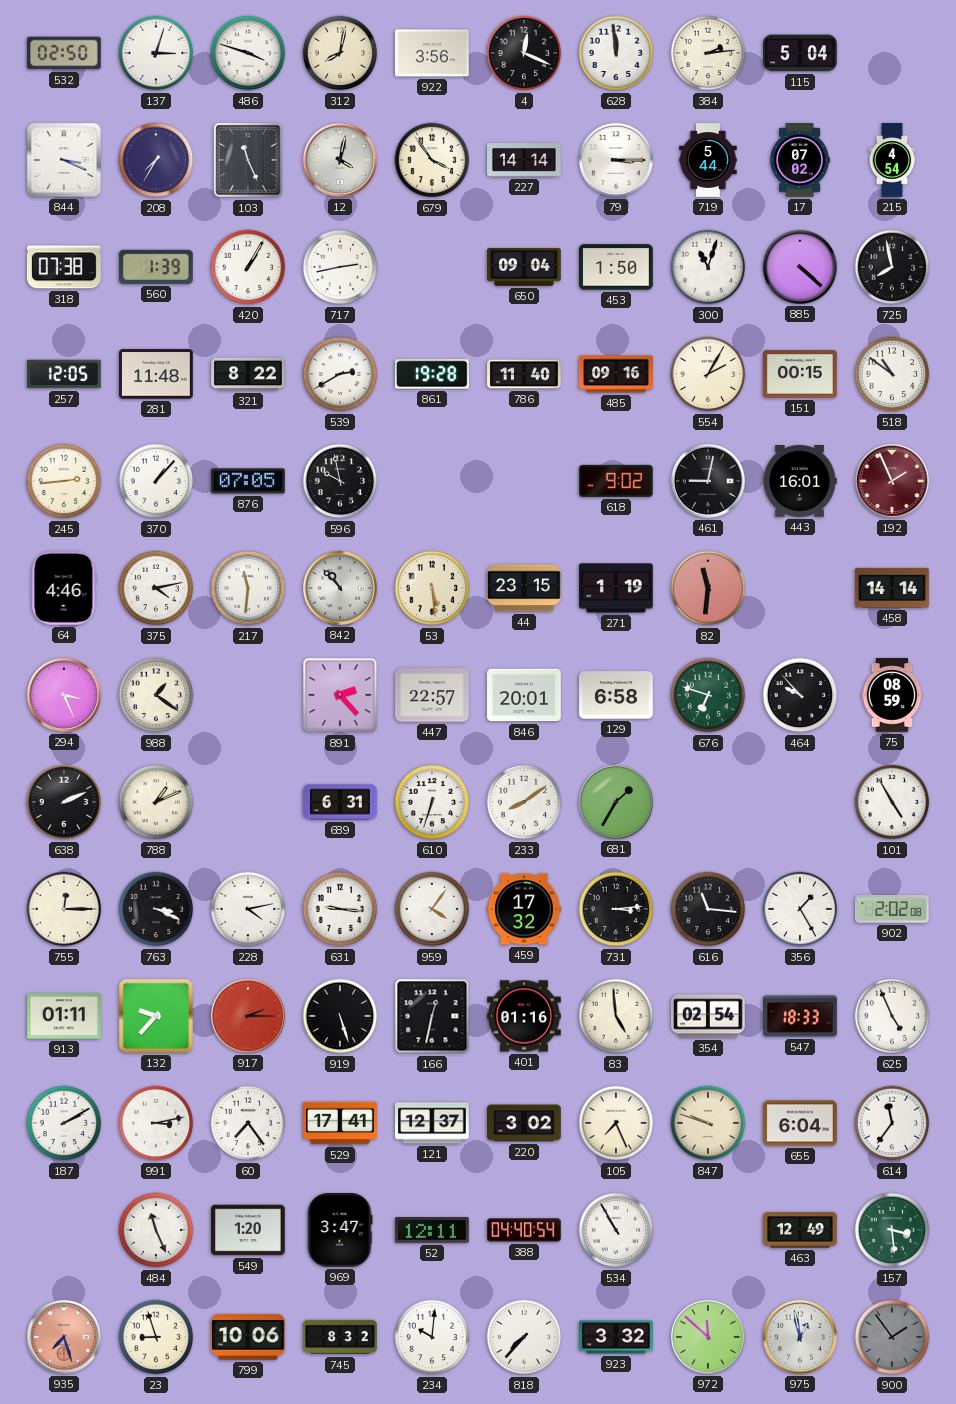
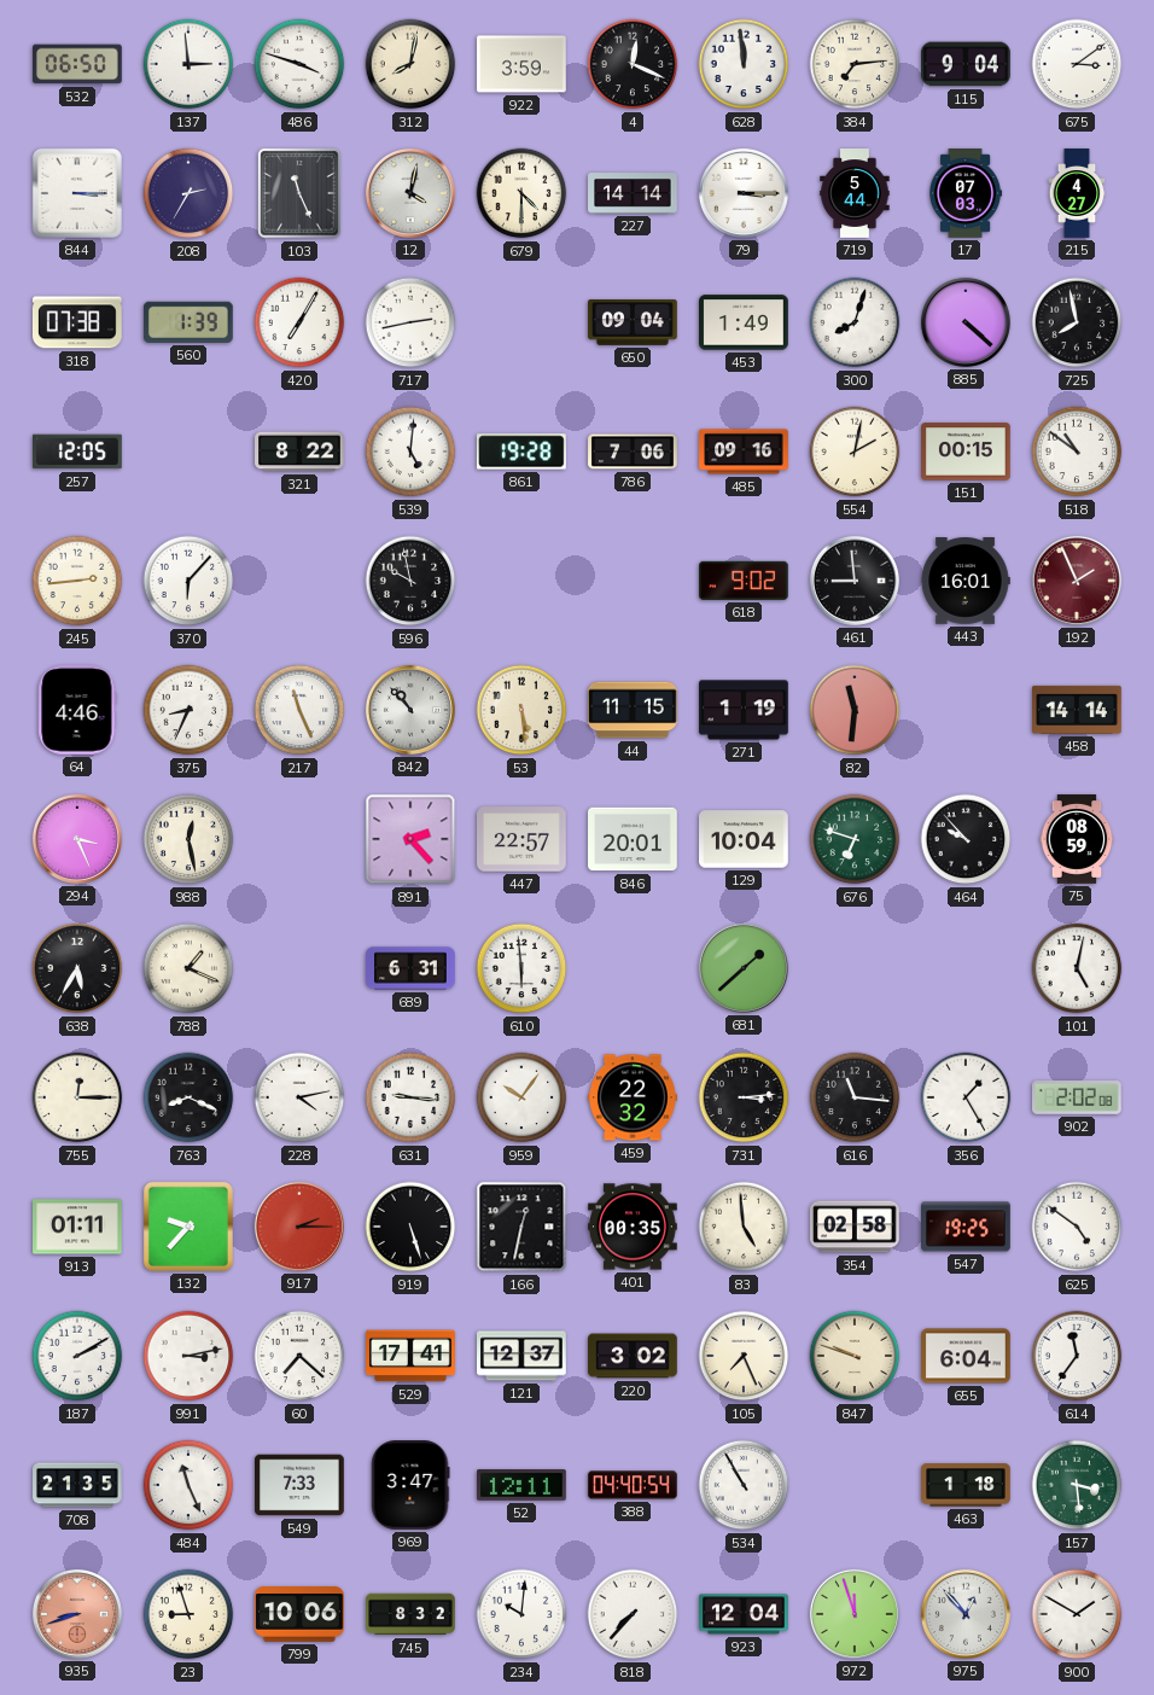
532: 02:50 -> 06:50 (78, 64)
137: 3:03 -> 2:59 (188, 64)
922: 3:56 -> 3:59 (523, 64)
384: 2:14 -> 7:14 (855, 64)
115: 5:04 -> 9:04 (966, 64)
675: none -> 3:09 (1077, 64)
844: 3:19 -> 3:15 (77, 193)
208: 7:35 -> 2:35 (188, 193)
679: 3:54 -> 4:30 (521, 193)
17: 07:02 -> 07:03 (966, 193)
215: 4:54 -> 4:27 (1077, 193)
420: 1:05 -> 7:05 (299, 322)
453: 1:50 -> 1:49 (745, 322)
300: 11:03 -> 8:03 (855, 322)
281: 11:48 -> none (157, 374)
539: 2:40 -> 5:01 (410, 452)
786: 11:40 -> 7:06 (633, 452)
554: 2:05 -> 2:02 (855, 452)
370: 1:07 -> 6:07 (188, 581)
876: 07:05 -> none (249, 481)
461: 9:02 -> 8:59 (855, 581)
375: 4:13 -> 8:34 (188, 710)
217: 11:31 -> 11:26 (299, 710)
44: 23:15 -> 11:15 (634, 710)
988: 1:21 -> 12:28 (188, 839)
129: 6:58 -> 10:04 (745, 839)
638: 2:11 -> 5:35 (77, 968)
788: 1:11 -> 1:19 (188, 968)
610: 6:33 -> 5:59 (521, 968)
233: 8:09 -> none (524, 802)
681: 1:35 -> 1:38 (744, 968)
101: 4:55 -> 5:02 (1077, 968)
763: 3:19 -> 8:19 (188, 1097)
959: 4:06 -> 10:06 (521, 1097)
459: 17:32 -> 22:32 (633, 1097)
401: 01:16 -> 00:35 (633, 1227)
354: 02:54 -> 02:58 (855, 1227)
547: 18:33 -> 19:25 (967, 1227)
625: 4:56 -> 4:51 (1077, 1227)
60: 7:24 -> 7:22 (299, 1356)
708: none -> 21:35 (78, 1485)
549: 1:20 -> 7:33 (301, 1485)
463: 12:49 -> 1:18 (967, 1485)
935: 7:27 -> 8:42 (77, 1614)
923: 3:32 -> 12:04 (745, 1614)
972: 11:52 -> 11:57 (855, 1614)
975: 12:58 -> 12:53 (966, 1614)
900: 1:54 -> 1:50 (1077, 1614)
900 dial: grey -> white (1077, 1614)
